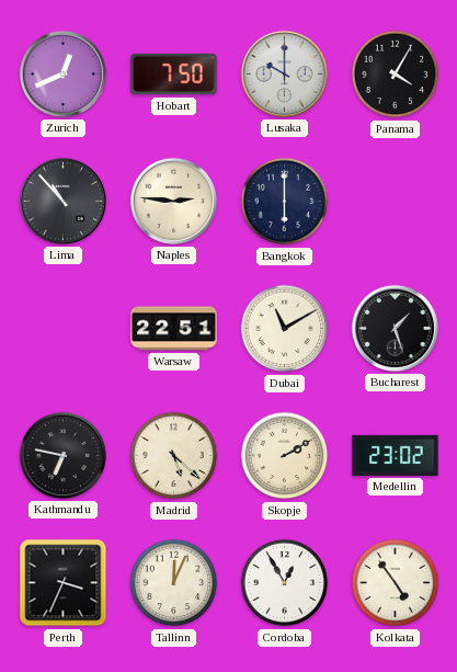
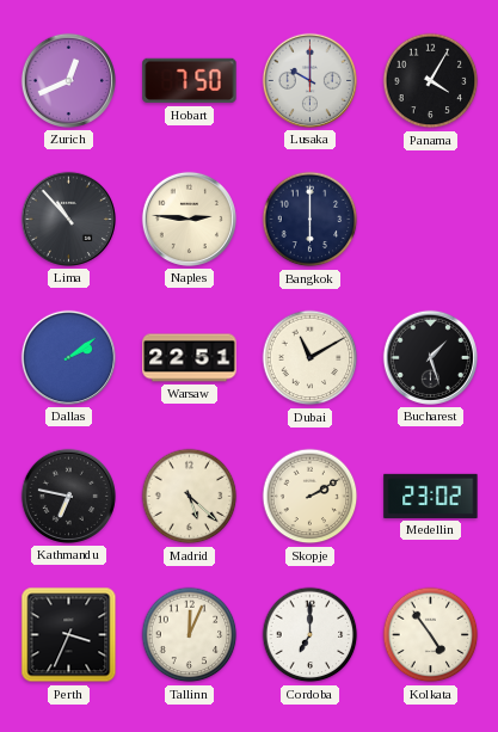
Dallas: none -> 2:09 (68, 357)
Cordoba: 12:55 -> 7:00 (311, 635)
